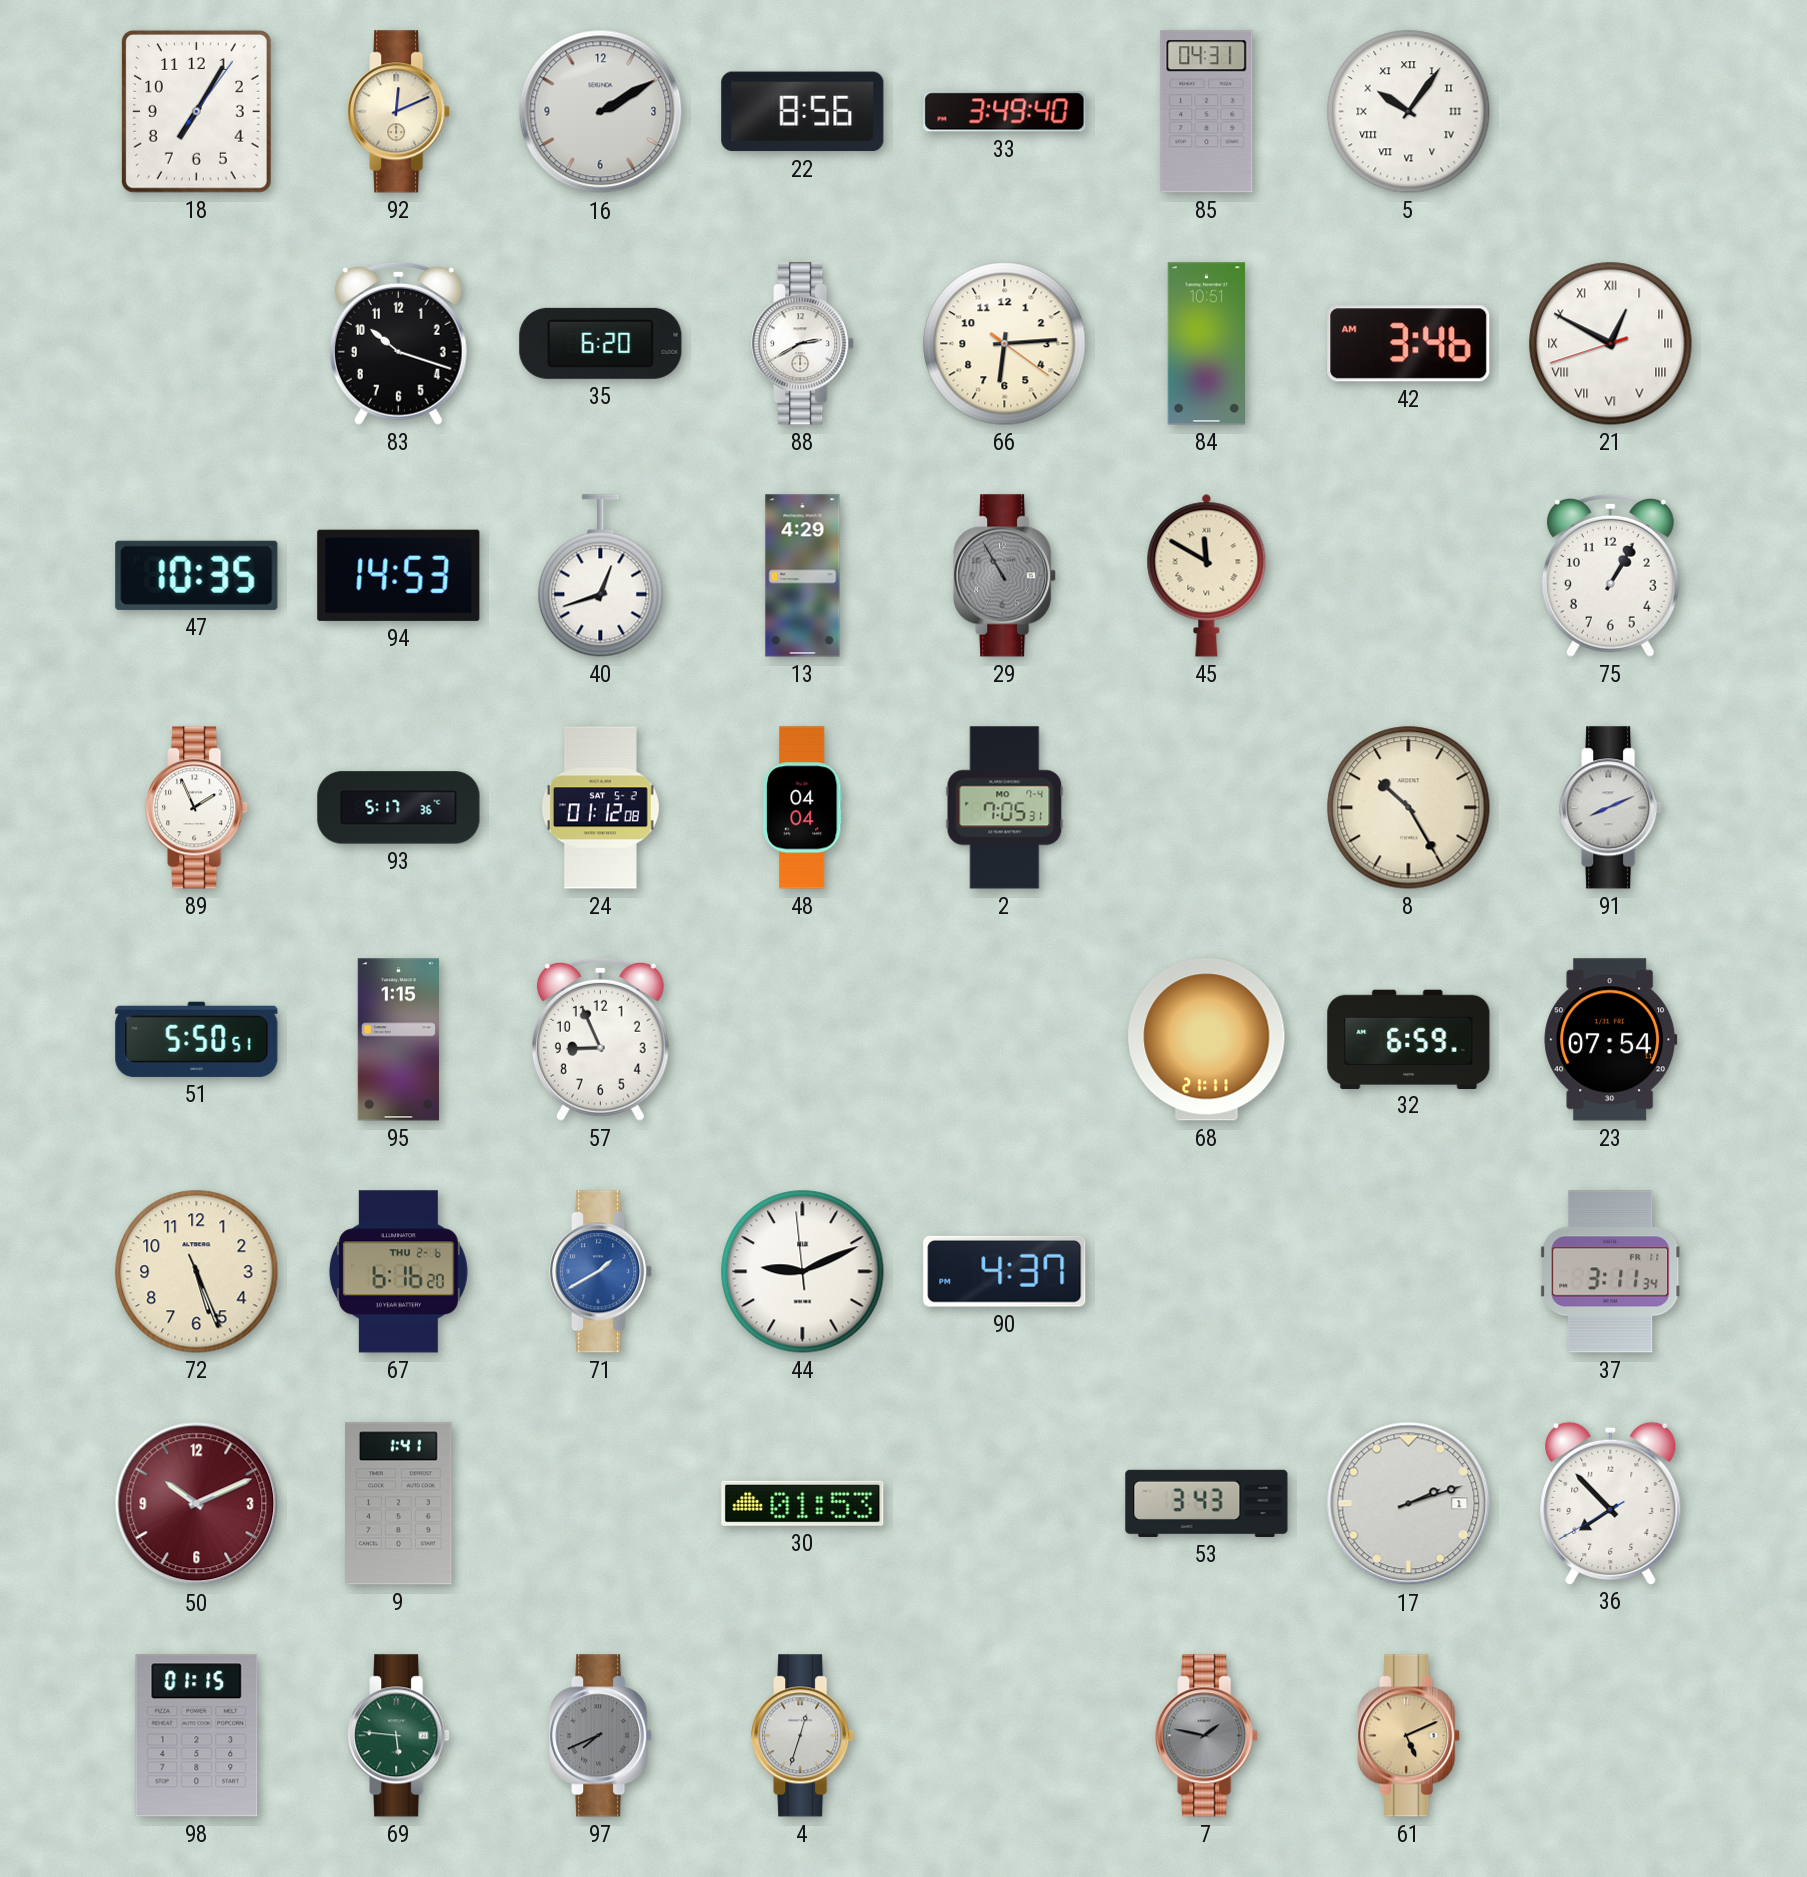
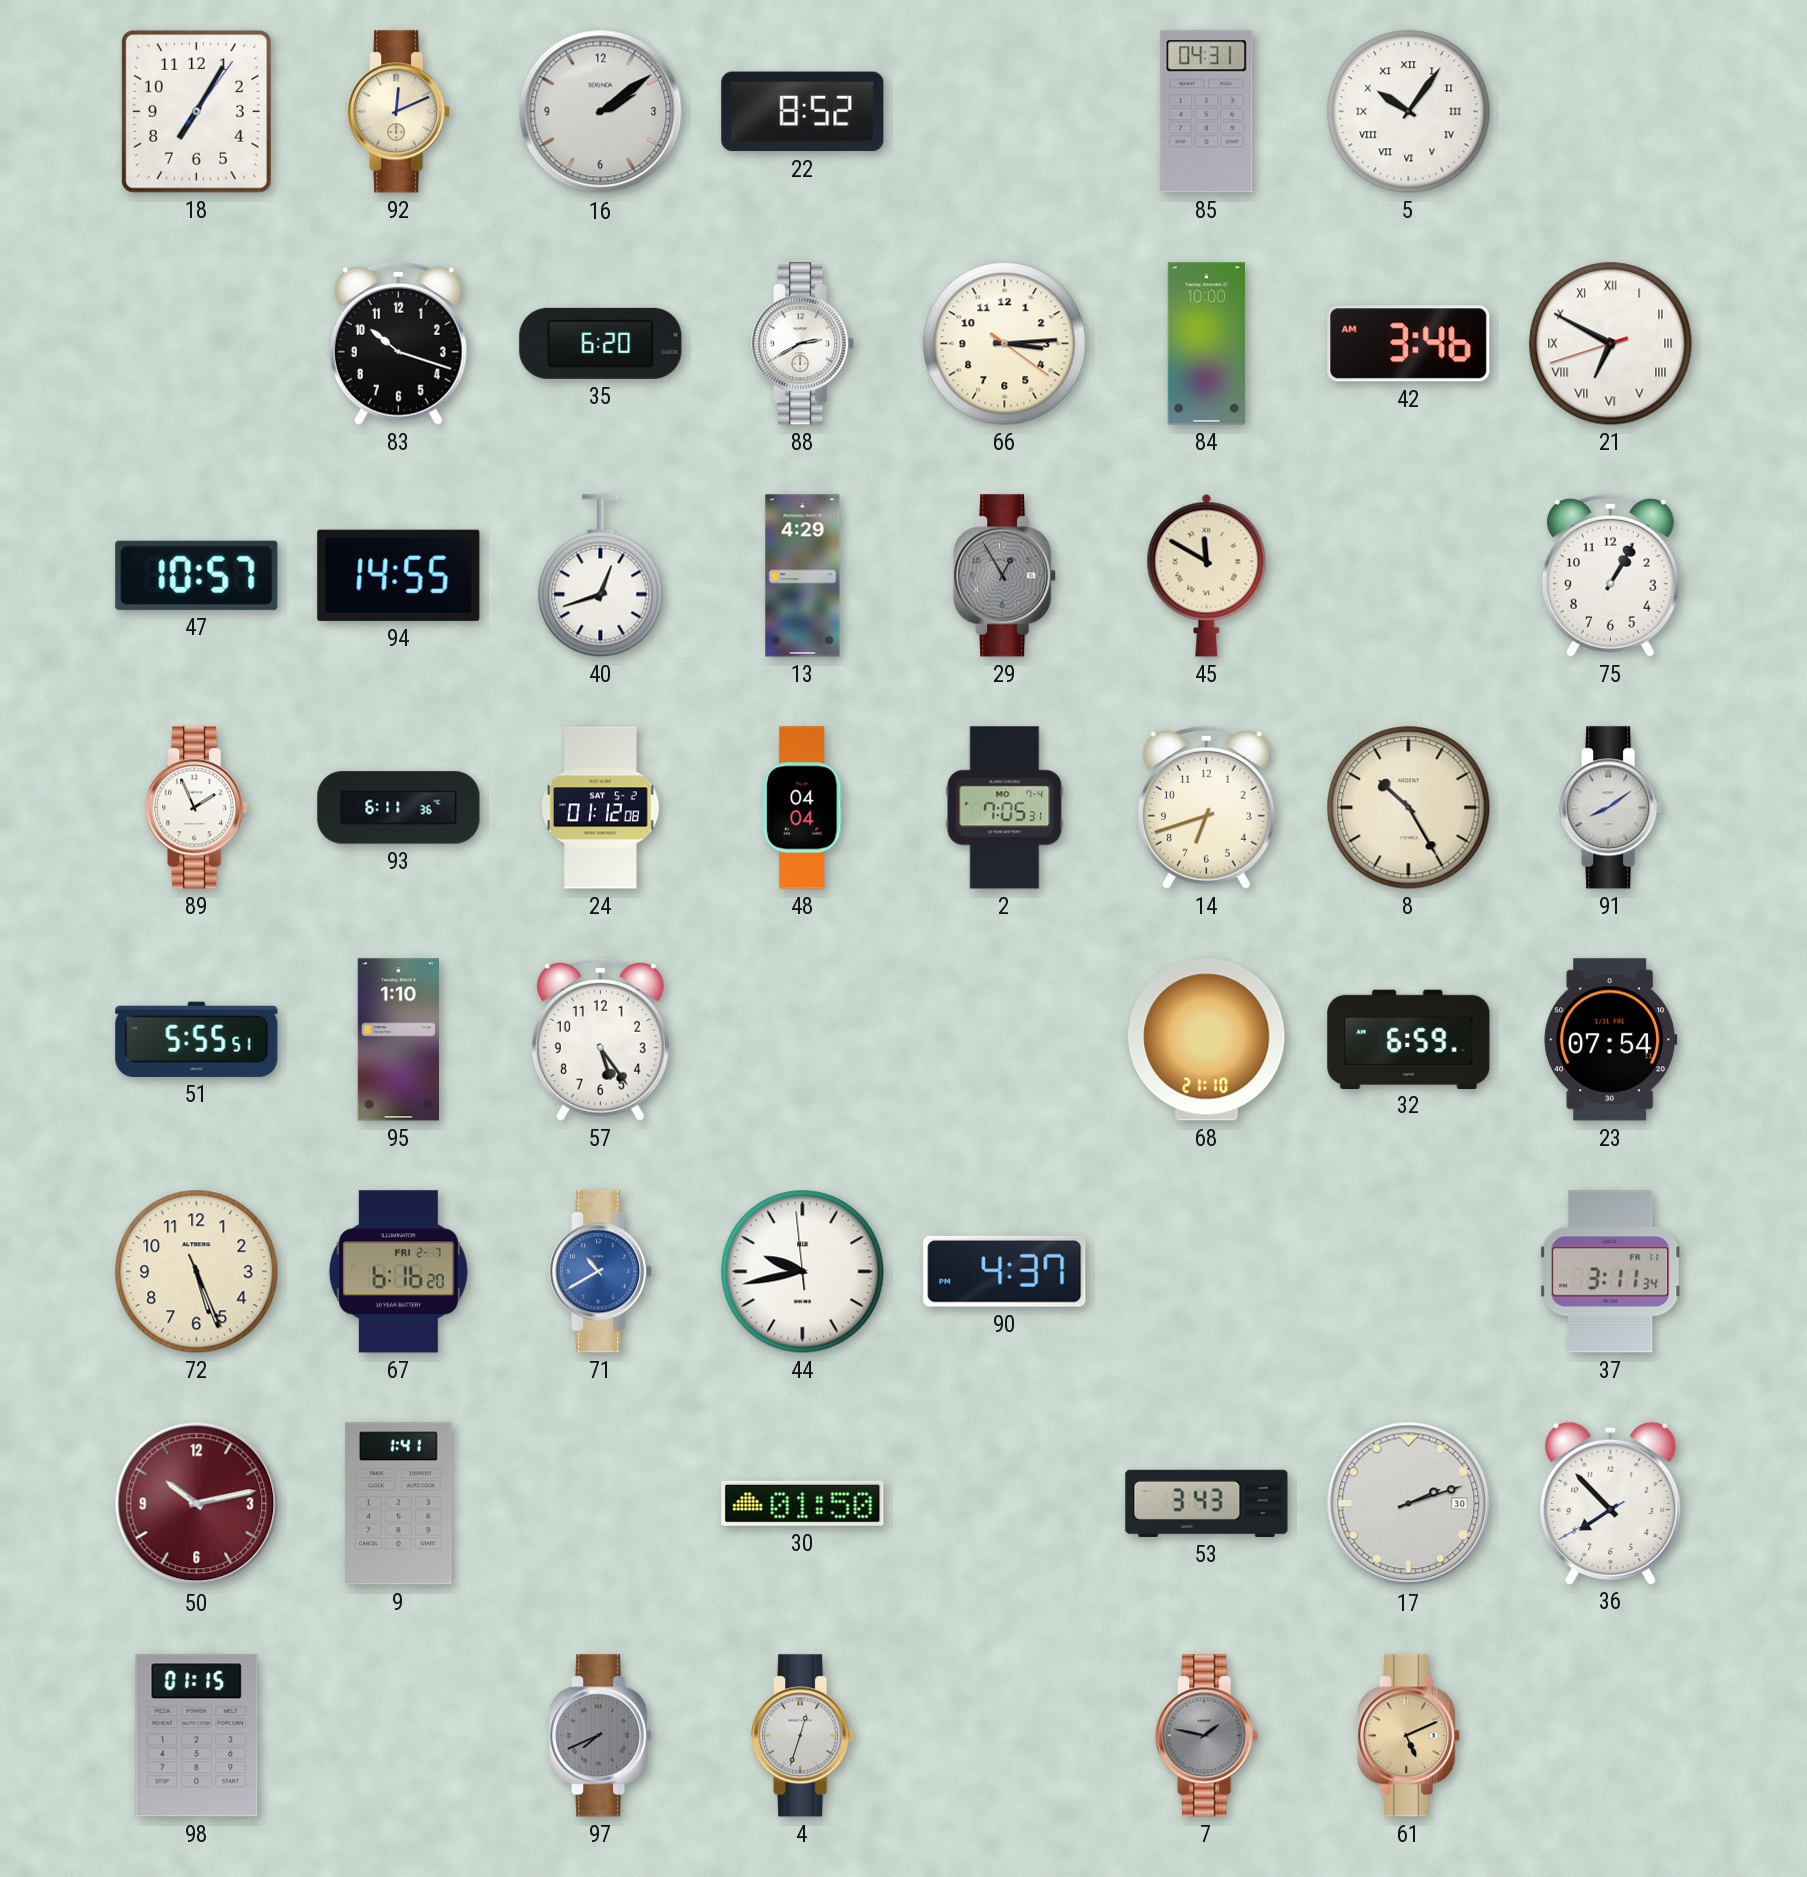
16: 2:10 -> 2:09 (601, 112)
22: 8:56 -> 8:52 (803, 112)
33: 3:49 -> none (1005, 112)
66: 6:14 -> 3:14 (1005, 344)
84: 10:51 -> 10:00 (1206, 344)
21: 12:49 -> 6:49 (1611, 344)
47: 10:35 -> 10:57 (197, 575)
94: 14:53 -> 14:55 (399, 575)
29: 10:55 -> 12:55 (1005, 576)
93: 5:17 -> 6:11 (399, 808)
14: none -> 6:42 (1206, 807)
91: 8:11 -> 8:09 (1611, 808)
51: 5:50 -> 5:55 (197, 1039)
95: 1:15 -> 1:10 (398, 1040)
57: 8:56 -> 5:24 (600, 1039)
68: 21:11 -> 21:10 (1207, 1040)
67 date: THU 2-6 -> FRI 2-7 (398, 1272)
71: 1:40 -> 10:40 (601, 1272)
44: 9:10 -> 9:42 (803, 1272)
50: 10:11 -> 10:13 (197, 1504)
30: 01:53 -> 01:50 (803, 1503)
17 date: 1 -> 30 (1409, 1504)
69: 5:46 -> none (399, 1736)
